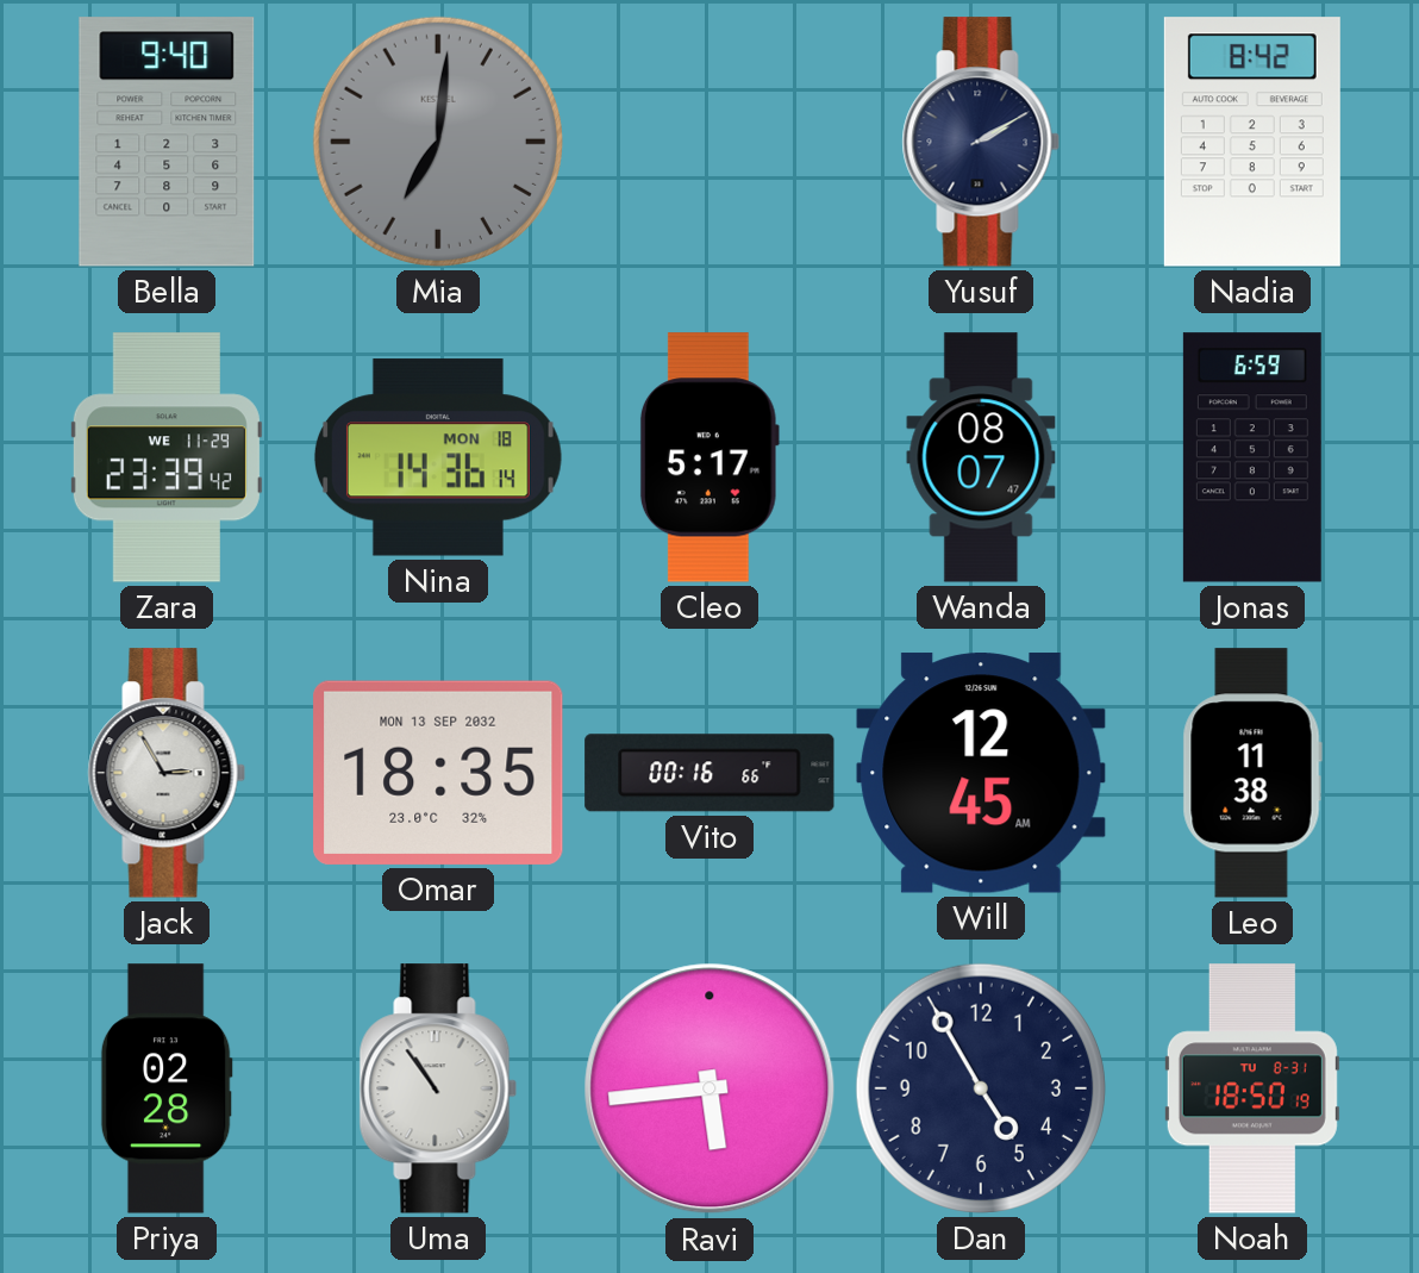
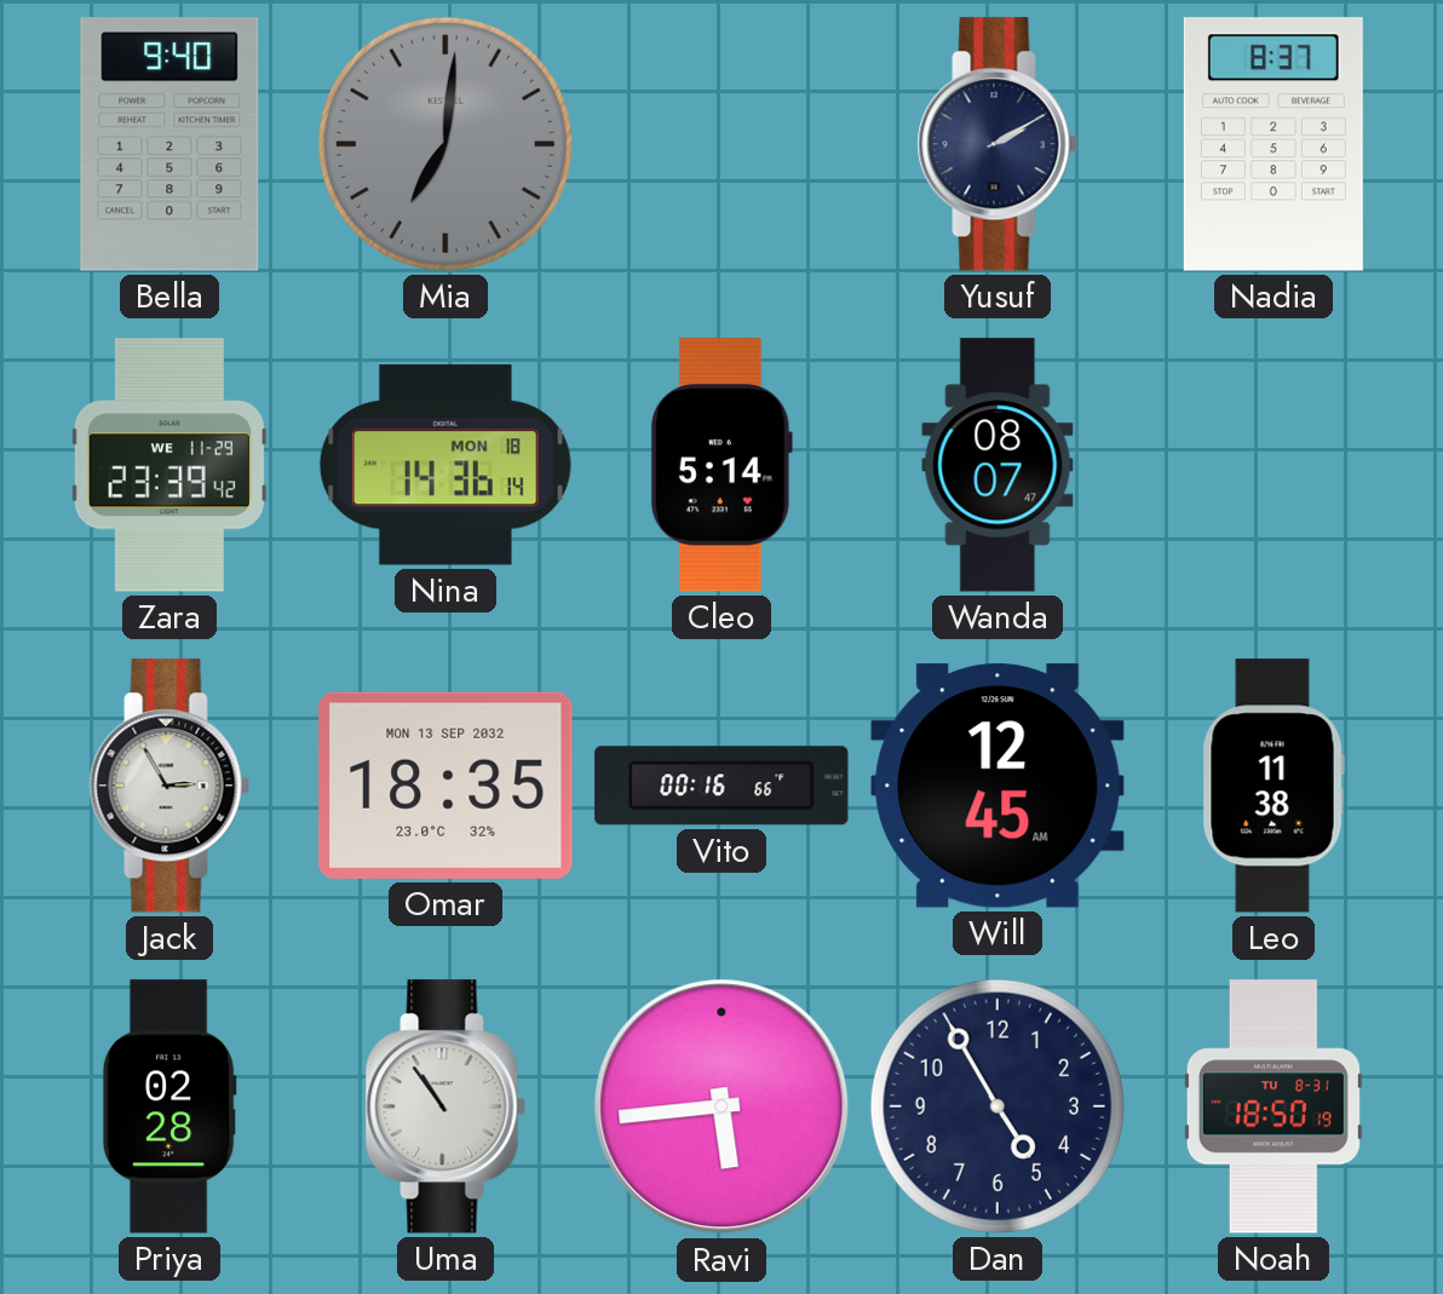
Nadia: 8:42 -> 8:37 (1274, 144)
Cleo: 5:17 -> 5:14 (721, 465)
Jonas: 6:59 -> none (1252, 457)
